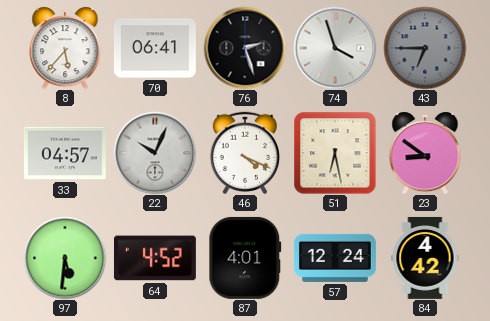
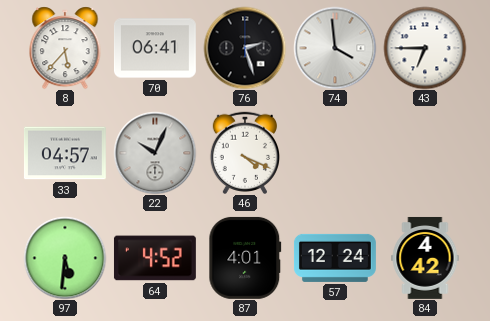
74: 3:57 -> 3:59 (335, 48)
43 dial: grey -> white (425, 48)
51: 6:28 -> none (335, 153)
23: 8:51 -> none (425, 153)
